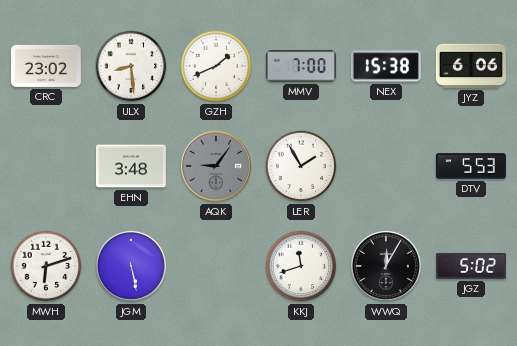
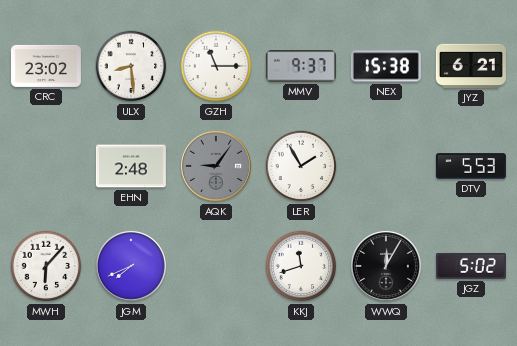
GZH: 1:41 -> 11:15 (216, 66)
MMV: 7:00 -> 9:37 (301, 66)
JYZ: 6:06 -> 6:21 (471, 66)
EHN: 3:48 -> 2:48 (131, 166)
MWH: 6:12 -> 6:07 (46, 266)
JGM: 5:28 -> 7:41 (131, 266)
